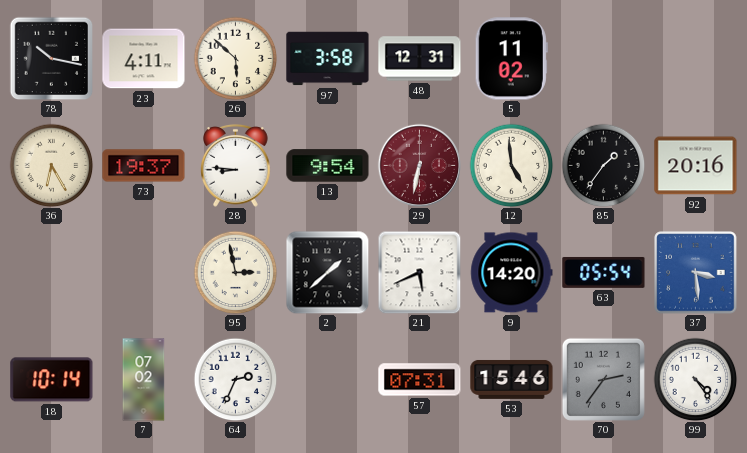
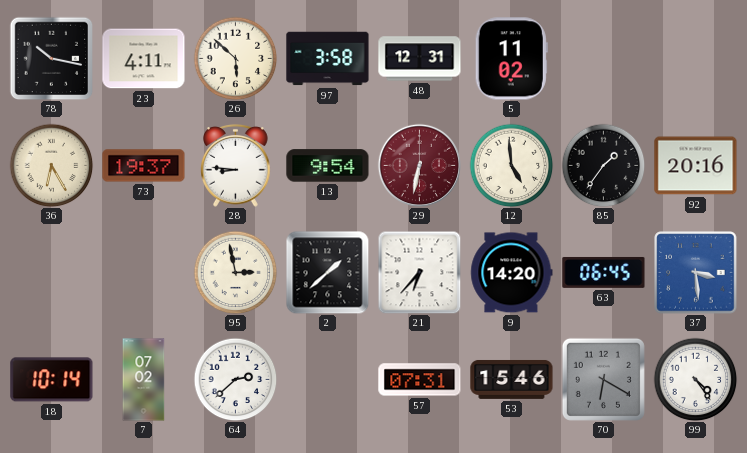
21: 5:41 -> 6:37 (419, 272)
63: 05:54 -> 06:45 (604, 272)
64: 2:34 -> 2:38 (235, 379)
70: 2:36 -> 6:20 (603, 379)
